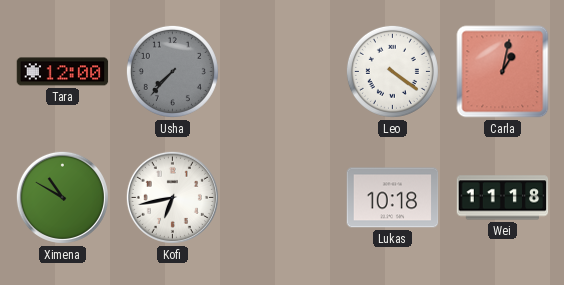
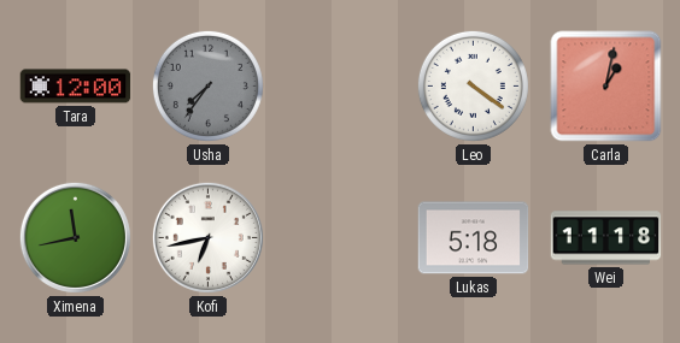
Usha: 7:37 -> 7:36 (207, 85)
Ximena: 10:50 -> 11:43 (75, 237)
Lukas: 10:18 -> 5:18 (474, 238)
